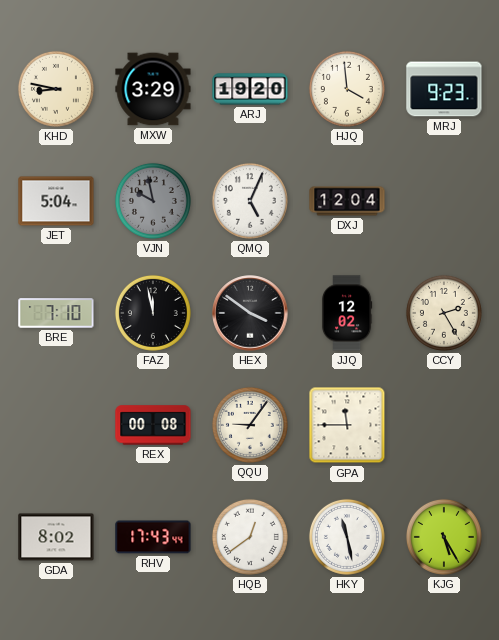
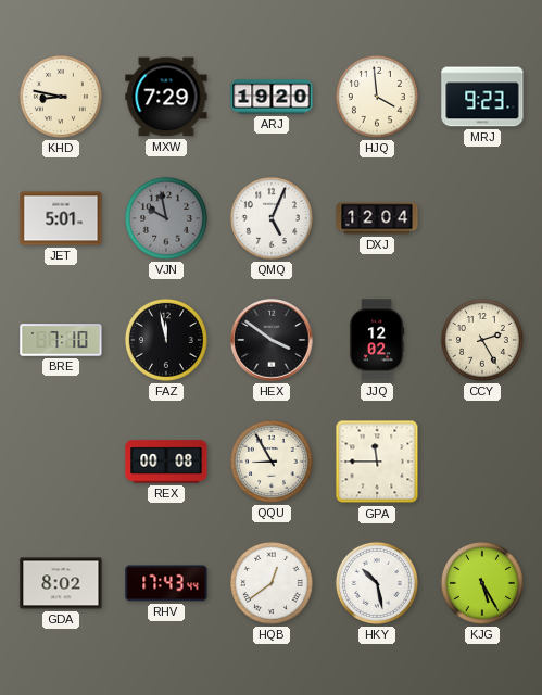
MXW: 3:29 -> 7:29 (166, 97)
JET: 5:04 -> 5:01 (61, 218)
QQU: 9:06 -> 8:55 (272, 462)
HKY: 11:28 -> 10:28 (377, 583)
